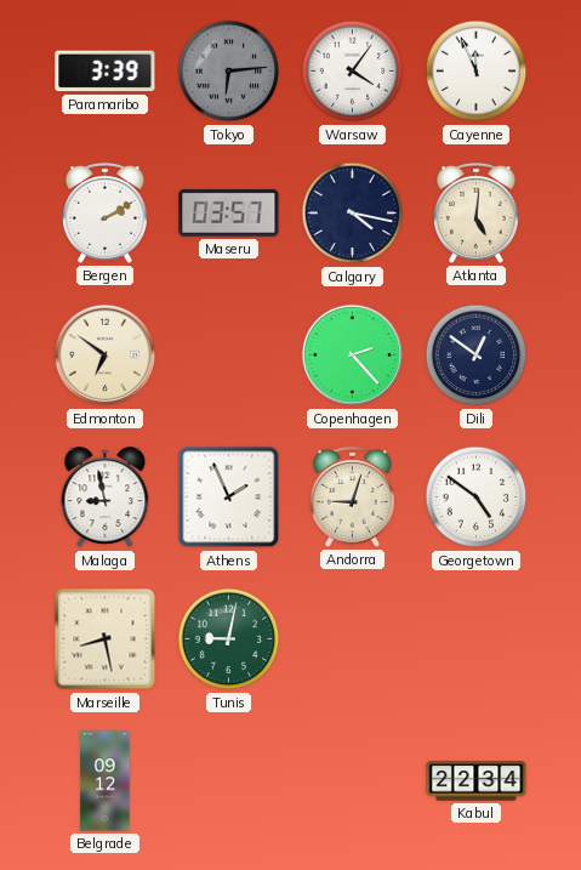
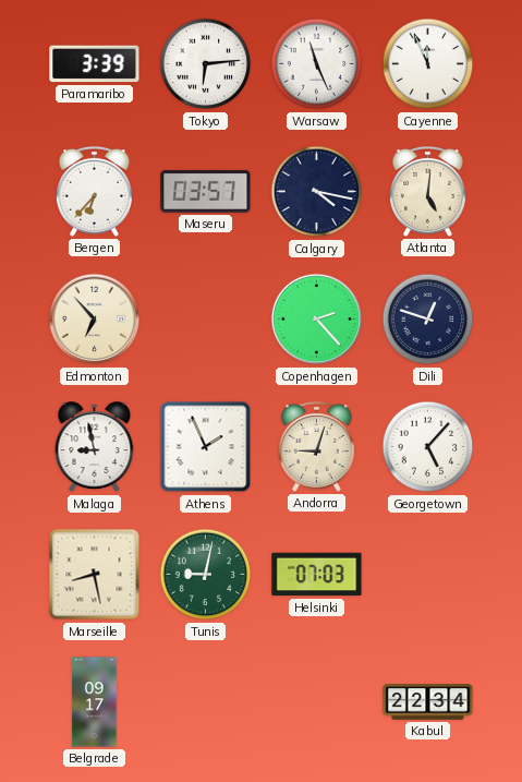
Tokyo dial: grey -> white (206, 64)
Warsaw: 4:06 -> 11:26 (317, 64)
Bergen: 2:10 -> 6:37 (94, 191)
Edmonton: 6:51 -> 6:53 (95, 320)
Dili: 12:51 -> 12:48 (428, 320)
Georgetown: 4:51 -> 5:07 (428, 447)
Helsinki: none -> 07:03 (317, 575)
Belgrade: 09:12 -> 09:17 (95, 702)
